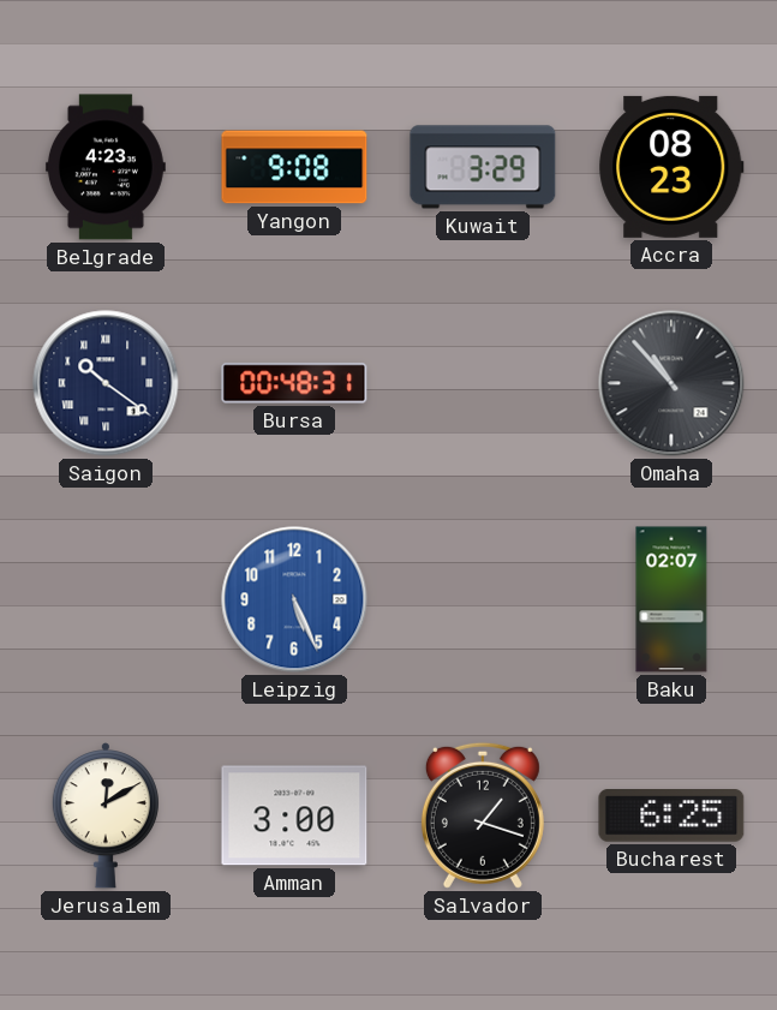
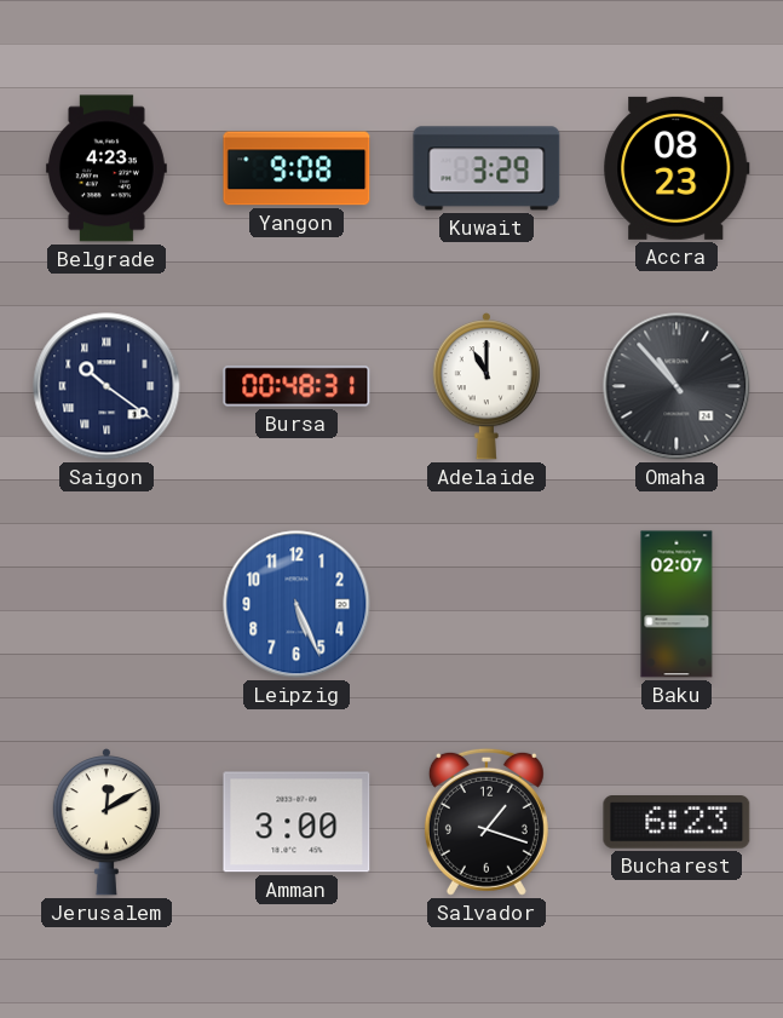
Adelaide: none -> 11:00 (485, 386)
Bucharest: 6:25 -> 6:23 (677, 822)
